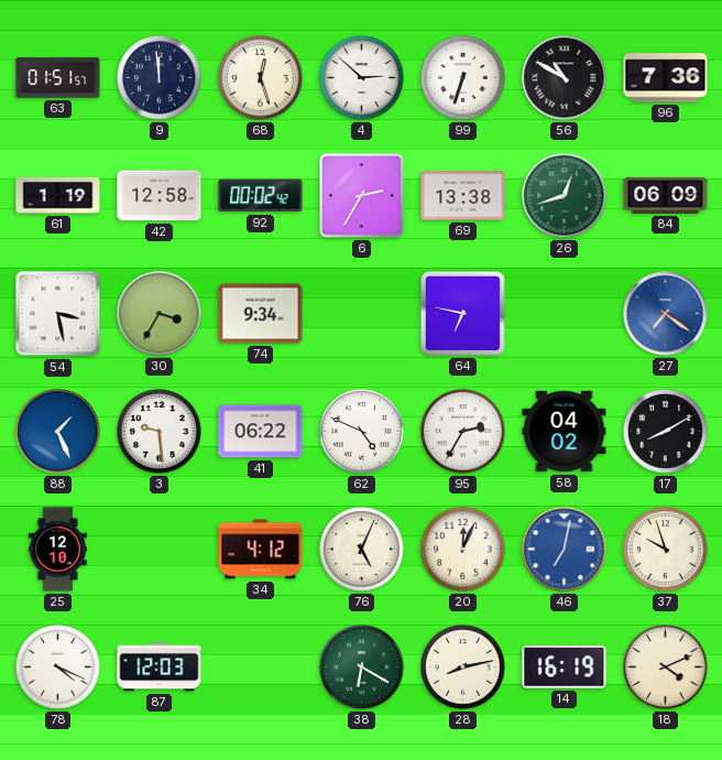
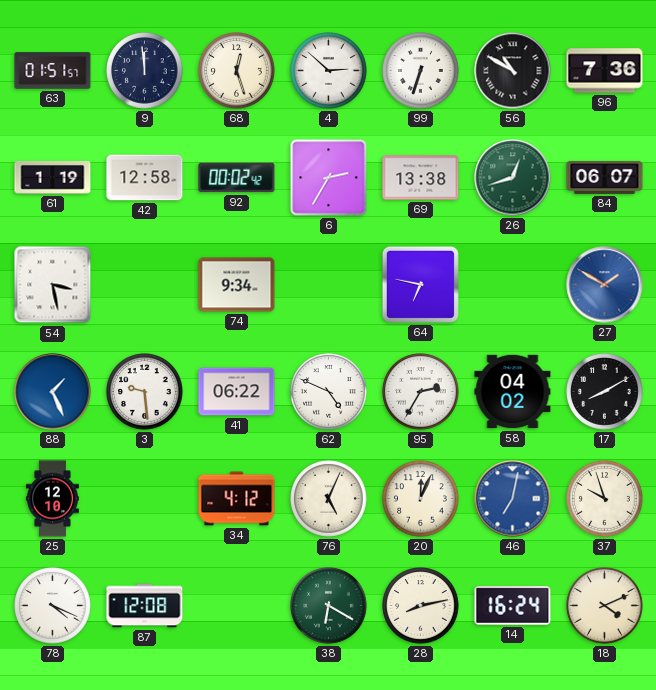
84: 06:09 -> 06:07 (605, 177)
30: 3:35 -> none (160, 314)
27: 7:21 -> 1:50 (605, 285)
87: 12:03 -> 12:08 (145, 606)
14: 16:19 -> 16:24 (513, 606)
